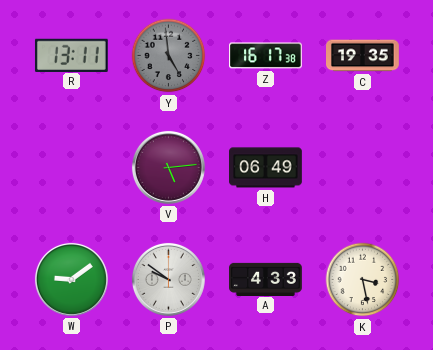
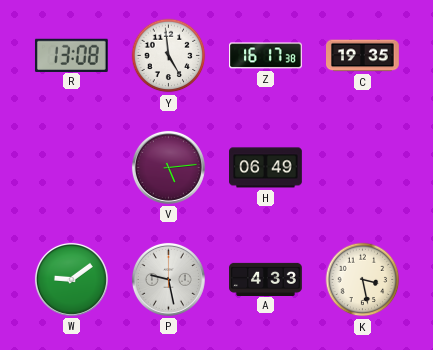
R: 13:11 -> 13:08 (71, 55)
Y dial: grey -> white (169, 56)
P: 9:51 -> 9:28 (168, 279)
